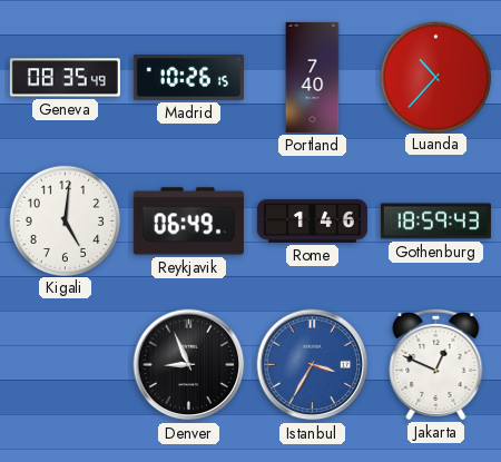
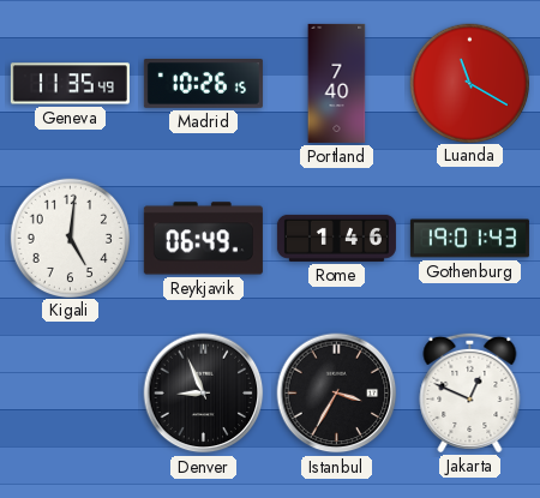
Geneva: 08:35 -> 11:35 (70, 84)
Luanda: 10:37 -> 11:20 (469, 83)
Gothenburg: 18:59 -> 19:01 (469, 239)
Istanbul dial: blue -> black (337, 394)
